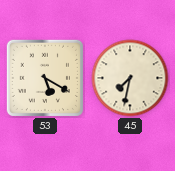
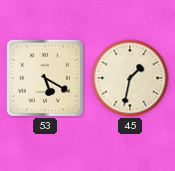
45: 7:32 -> 1:32 (130, 78)
